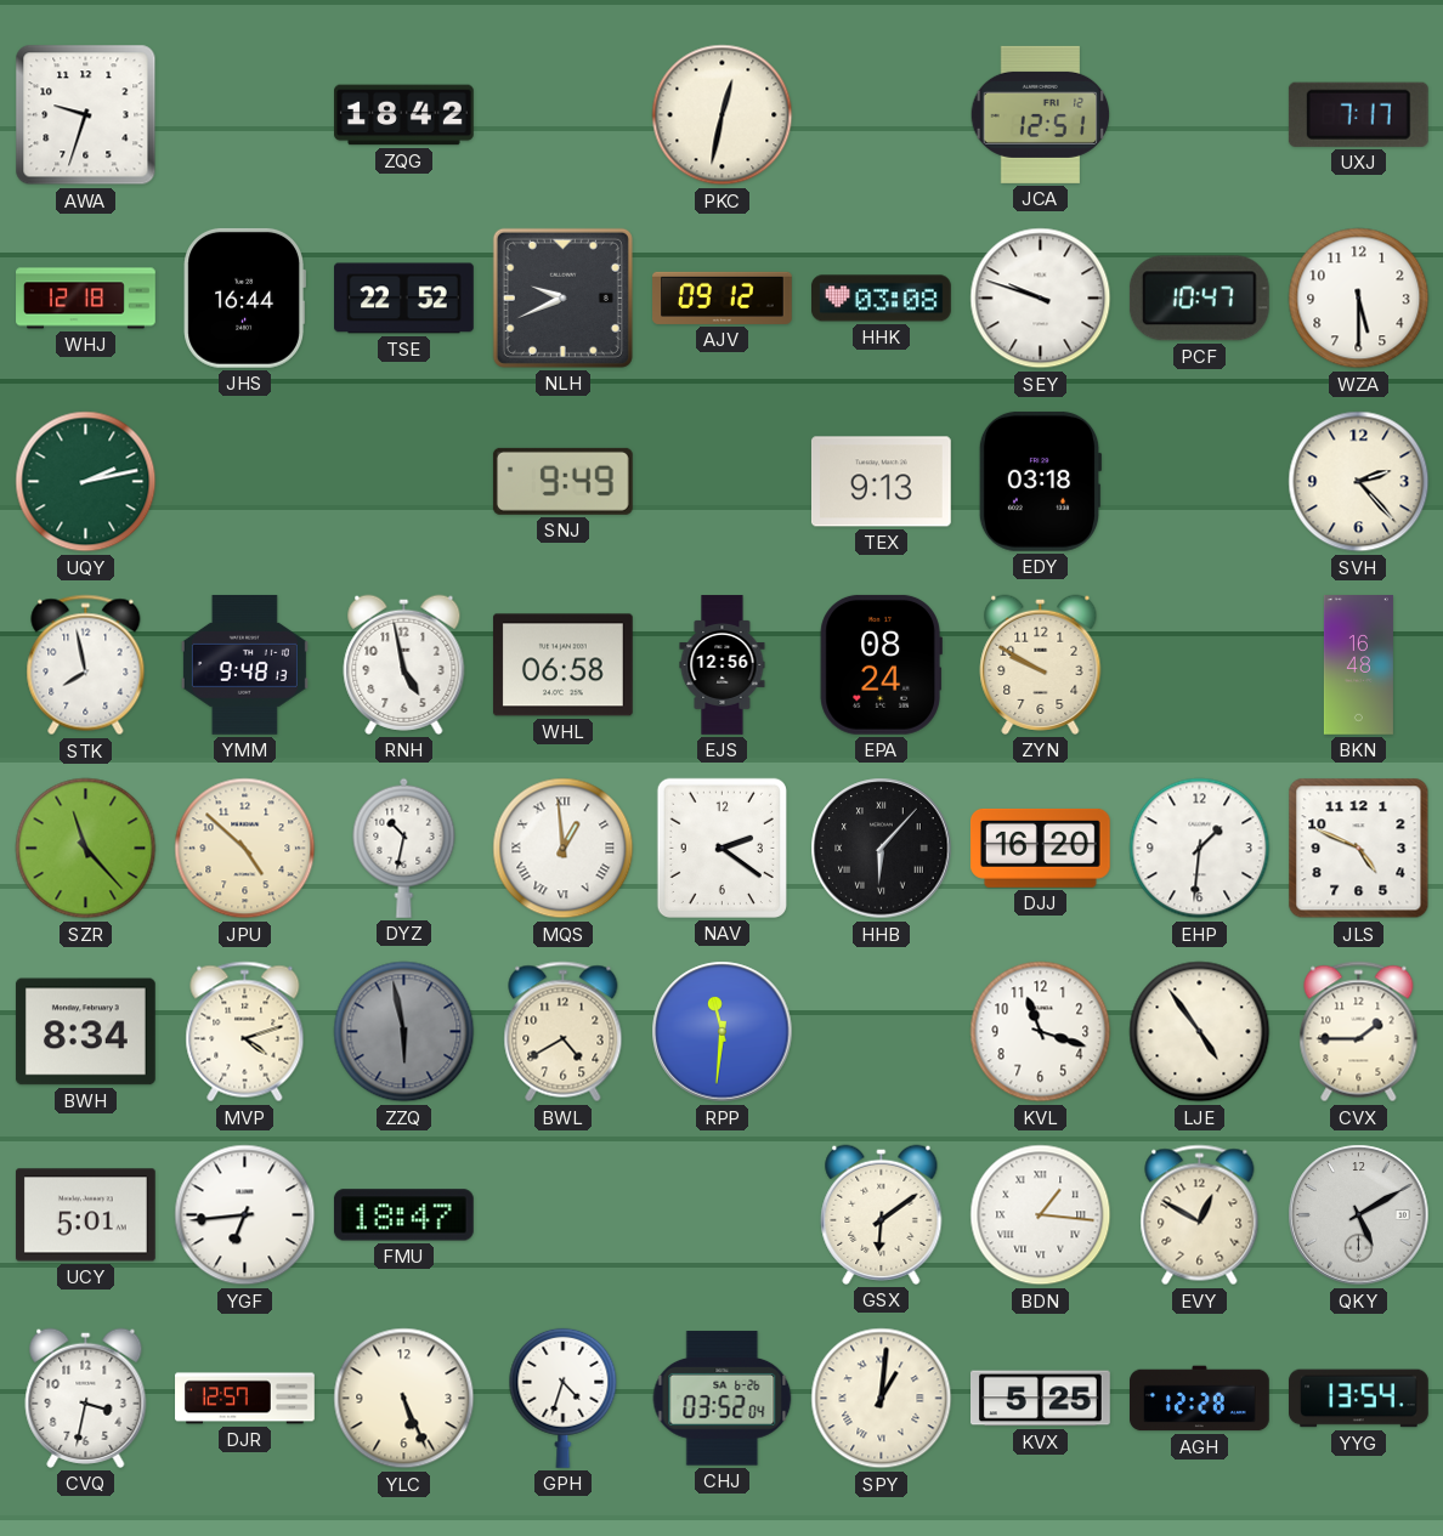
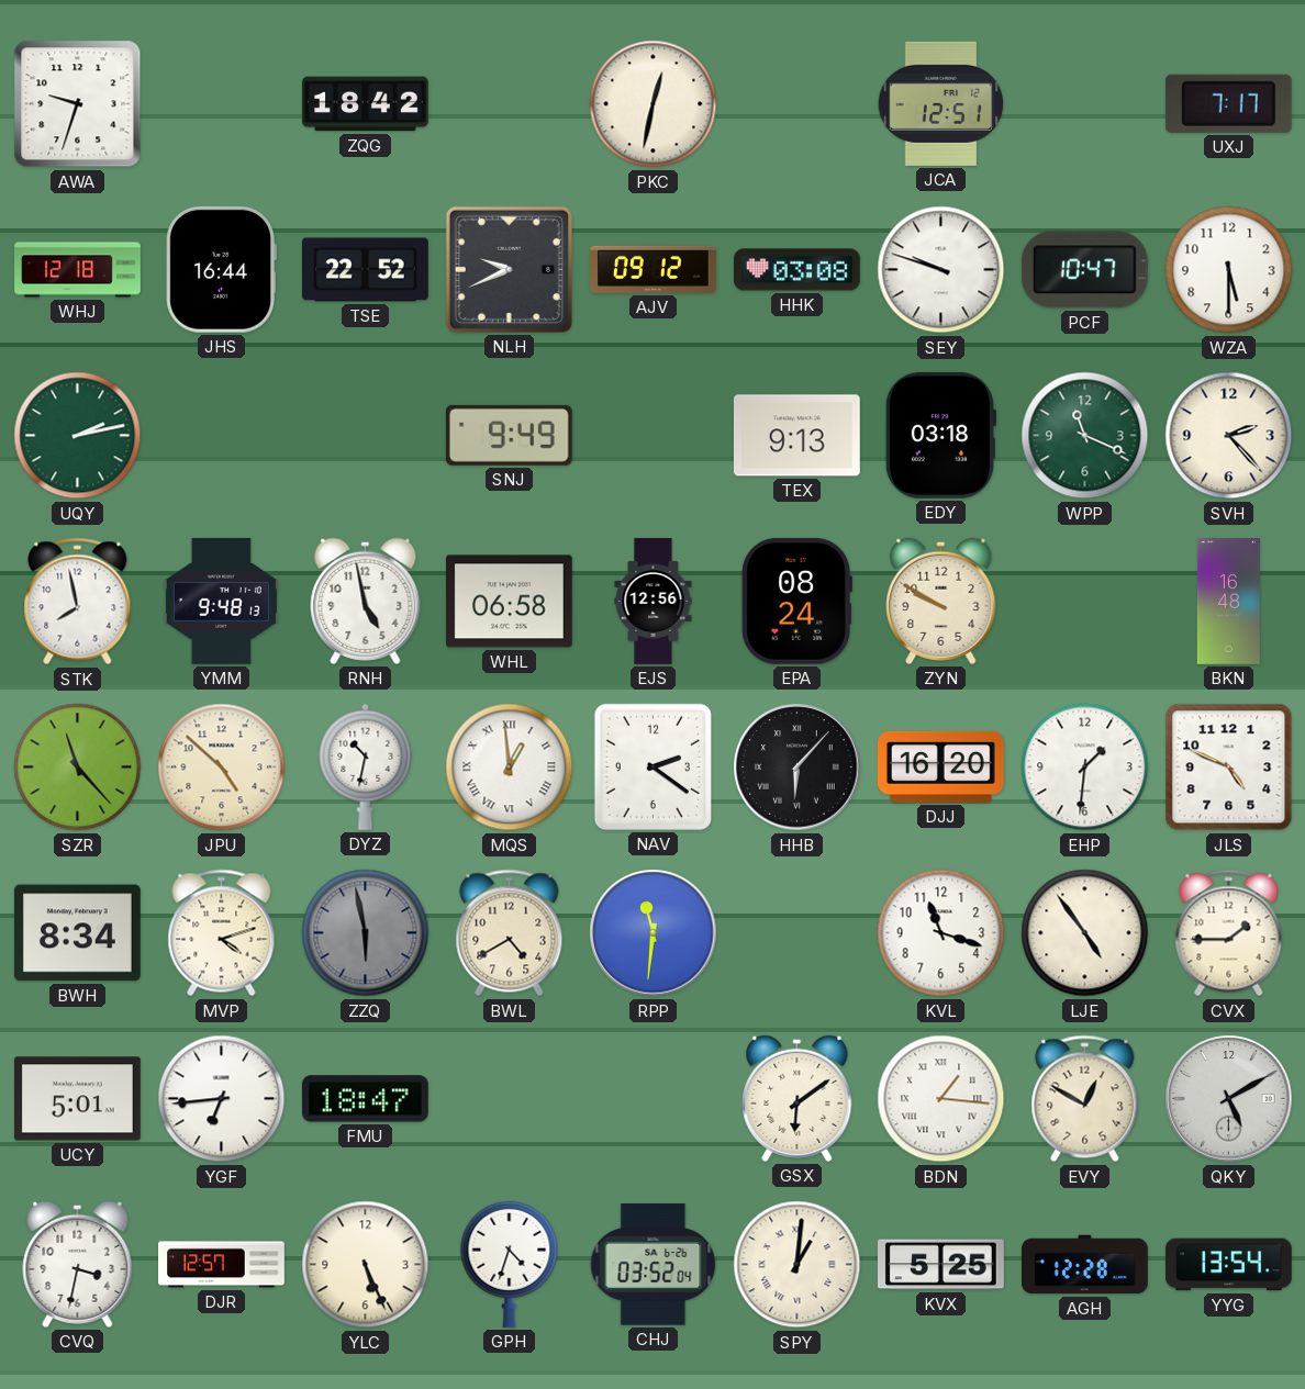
WPP: none -> 11:19 (1085, 436)
